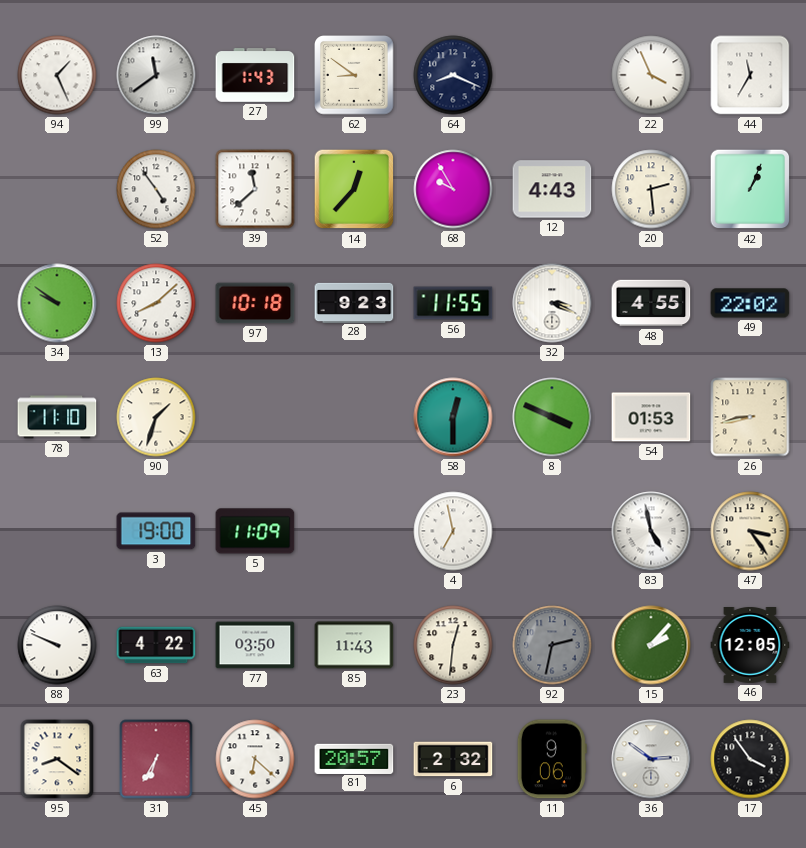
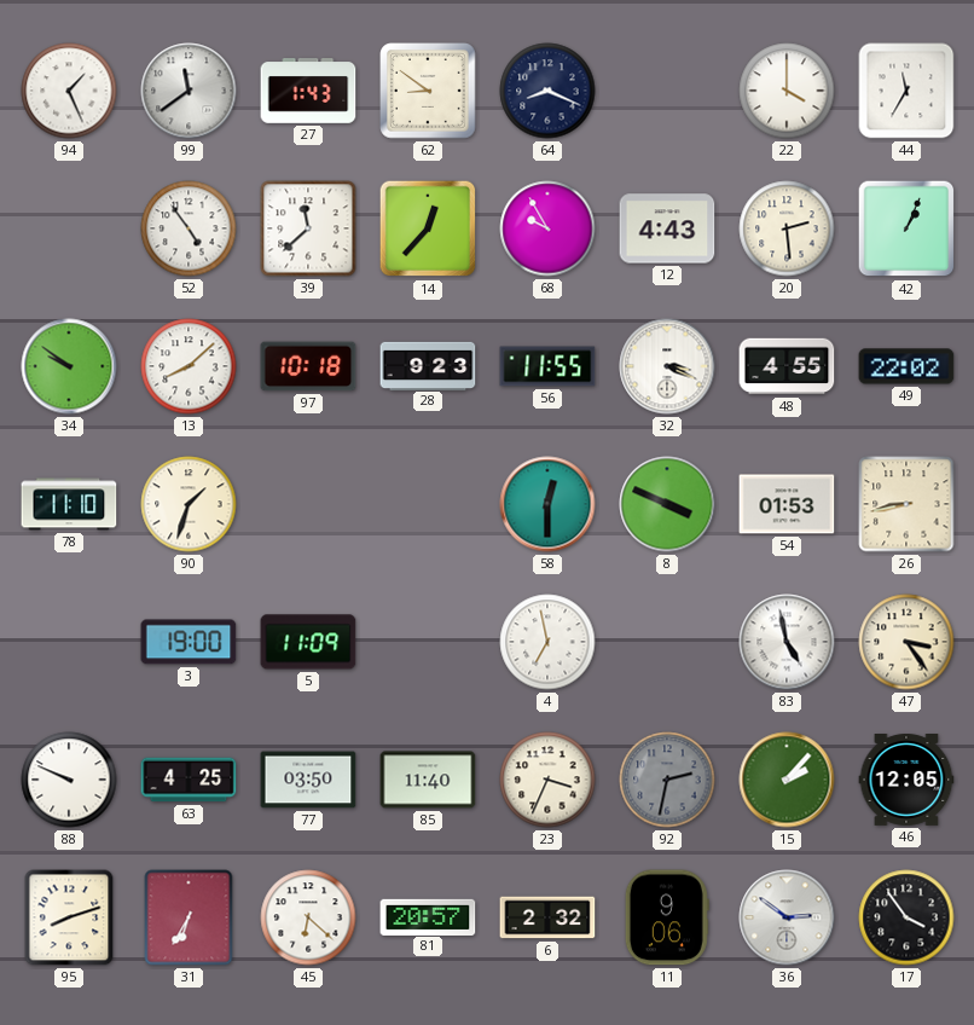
22: 3:56 -> 4:00 (787, 91)
63: 4:22 -> 4:25 (189, 780)
85: 11:43 -> 11:40 (428, 780)
23: 12:31 -> 3:34 (547, 780)
95: 8:21 -> 8:12 (69, 917)
